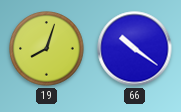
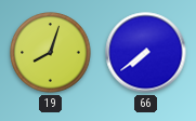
66: 10:21 -> 7:39 (146, 53)
